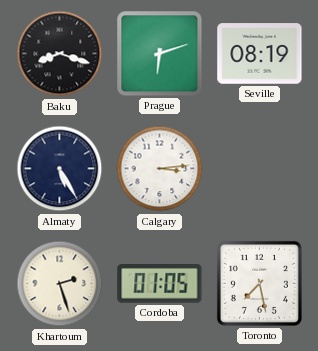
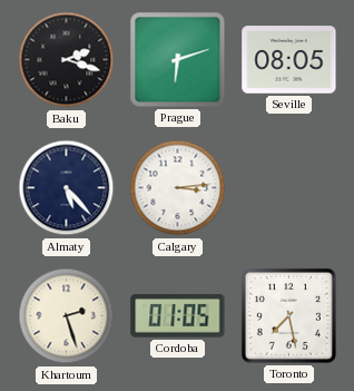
Baku: 8:18 -> 2:18 (67, 60)
Seville: 08:19 -> 08:05 (289, 60)
Almaty: 5:25 -> 5:23 (67, 188)
